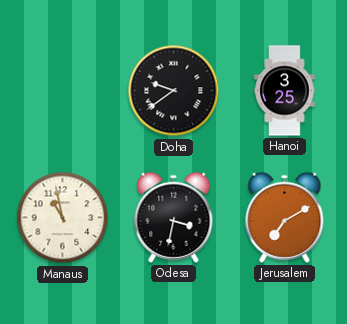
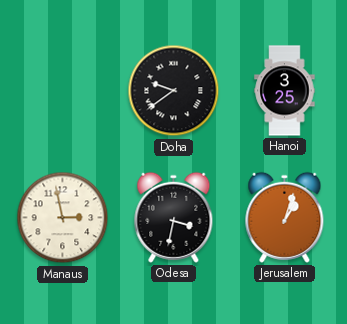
Manaus: 10:58 -> 2:58 (63, 218)
Jerusalem: 7:10 -> 1:03 (285, 217)
